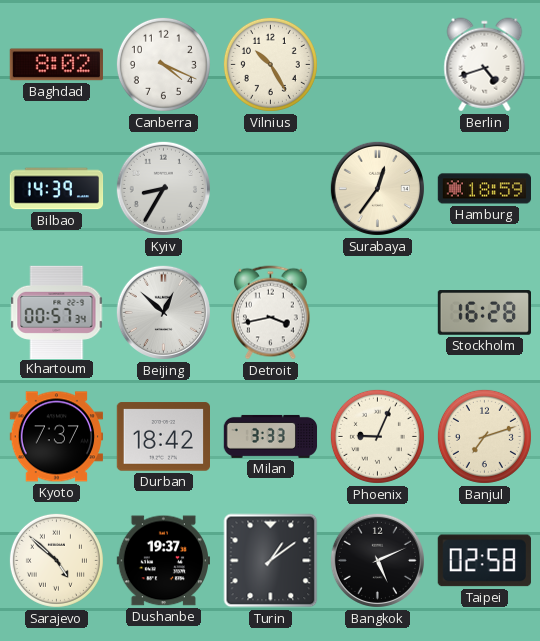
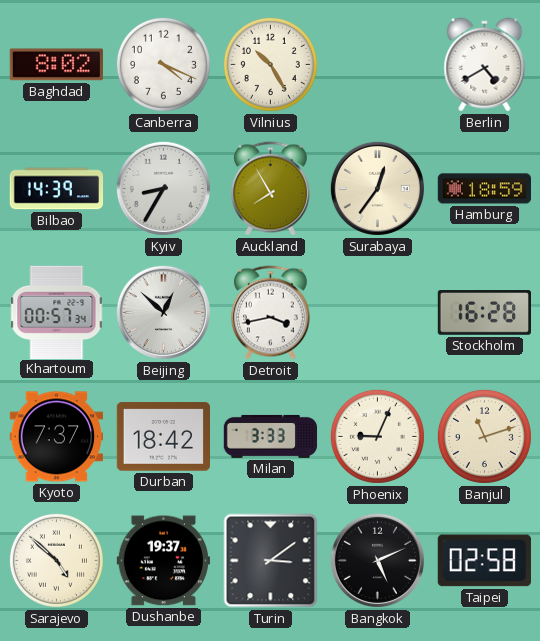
Berlin: 4:42 -> 4:40 (485, 65)
Auckland: none -> 7:55 (270, 189)
Banjul: 7:12 -> 11:12 (484, 436)
Turin: 1:09 -> 3:09 (271, 561)
